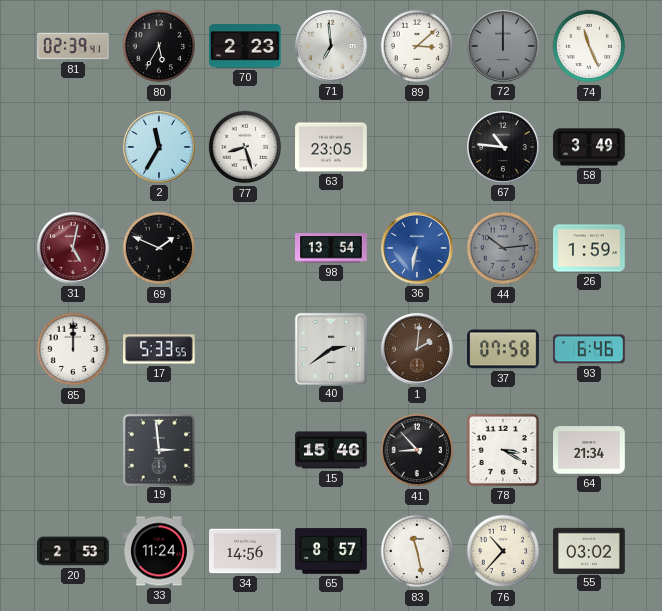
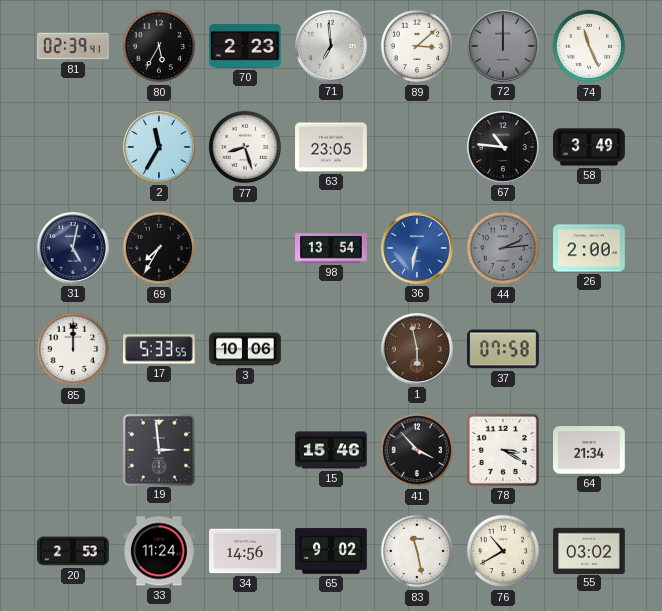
31 dial: burgundy -> navy (74, 249)
69: 1:49 -> 7:35 (159, 248)
44: 10:14 -> 2:14 (503, 248)
26: 1:59 -> 2:00 (589, 248)
3: none -> 10:06 (245, 349)
40: 2:39 -> none (330, 348)
1: 2:01 -> 5:58 (418, 350)
93: 6:46 -> none (590, 349)
41: 8:53 -> 3:53 (417, 450)
65: 8:57 -> 9:02 (331, 551)
76: 10:37 -> 10:40 (503, 551)
